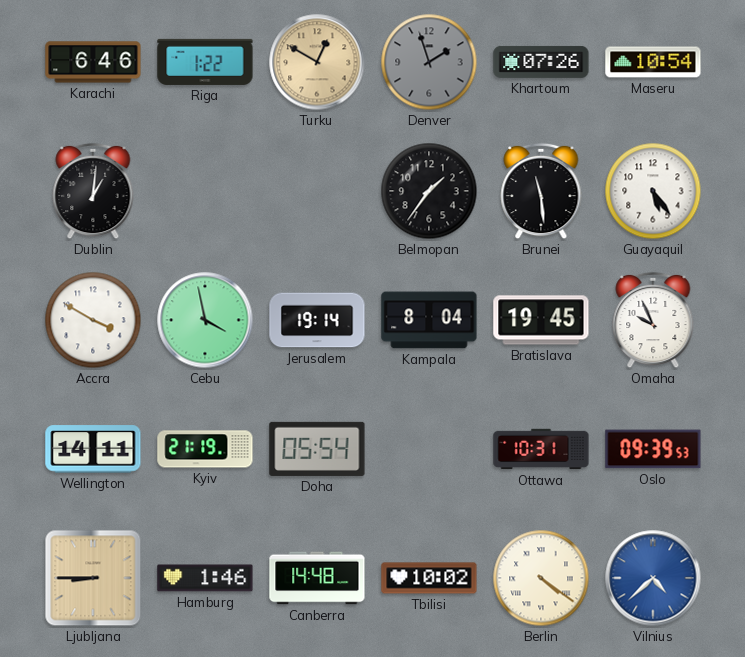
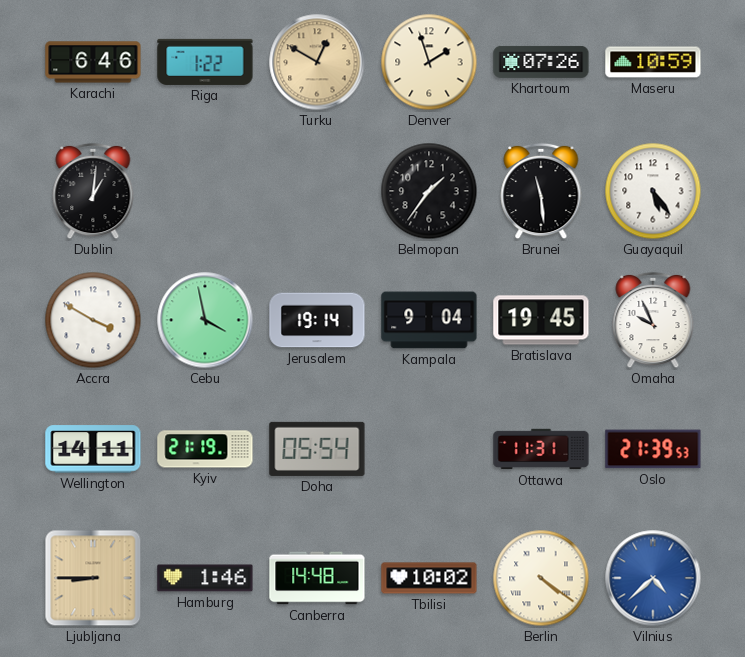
Denver dial: grey -> cream (429, 62)
Maseru: 10:54 -> 10:59 (653, 62)
Kampala: 8:04 -> 9:04 (429, 320)
Ottawa: 10:31 -> 11:31 (541, 449)
Oslo: 09:39 -> 21:39 (653, 449)
